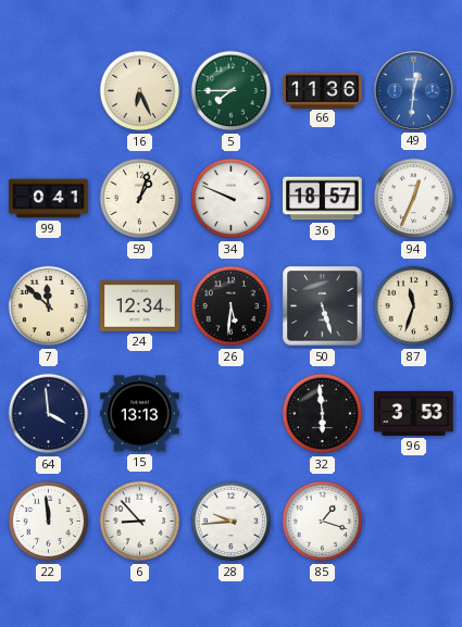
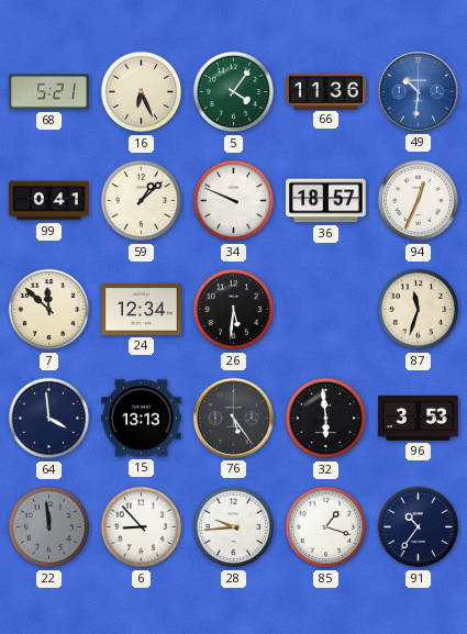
68: none -> 5:21 (49, 92)
5: 7:45 -> 4:06 (234, 92)
49: 12:31 -> 10:31 (418, 91)
59: 1:03 -> 1:08 (142, 201)
50: 5:27 -> none (323, 306)
76: none -> 5:24 (233, 418)
22 dial: white -> grey (49, 527)
91: none -> 10:36 (419, 527)
